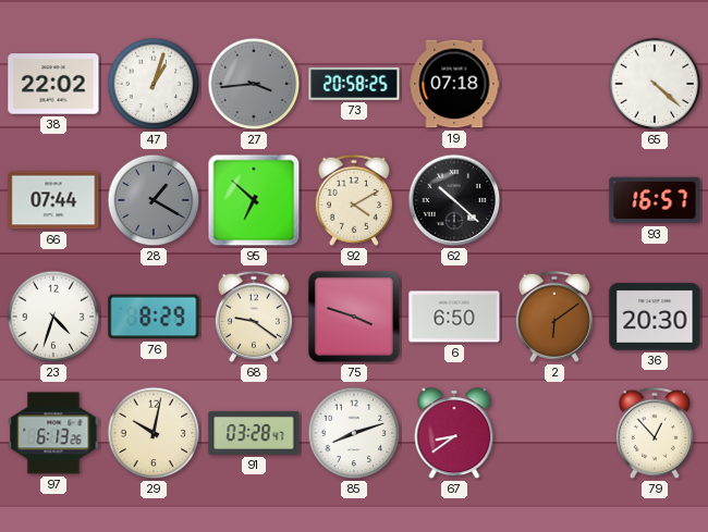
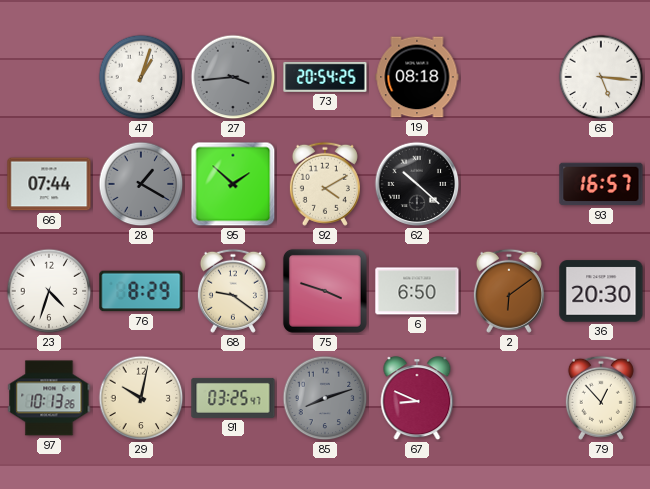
38: 22:02 -> none (53, 84)
73: 20:58 -> 20:54 (325, 77)
19: 07:18 -> 08:18 (417, 77)
65: 4:22 -> 5:16 (601, 77)
95: 6:52 -> 1:52 (233, 184)
97: 6:13 -> 10:13 (49, 398)
91: 03:28 -> 03:25 (233, 398)
85 dial: white -> grey (325, 398)
67: 8:39 -> 8:49 (417, 399)
